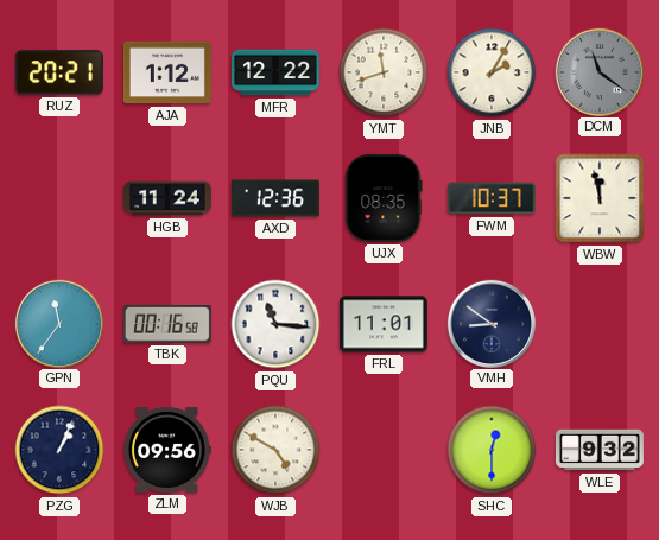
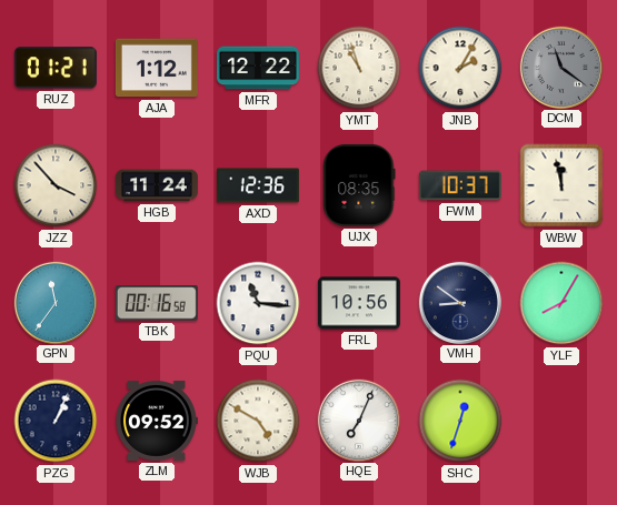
RUZ: 20:21 -> 01:21 (56, 68)
YMT: 11:42 -> 10:57 (359, 68)
JZZ: none -> 3:53 (56, 185)
FRL: 11:01 -> 10:56 (359, 303)
YLF: none -> 8:05 (561, 303)
ZLM: 09:56 -> 09:52 (157, 421)
HQE: none -> 7:04 (358, 420)
SHC: 12:30 -> 12:33 (460, 421)
WLE: 9:32 -> none (600, 450)
